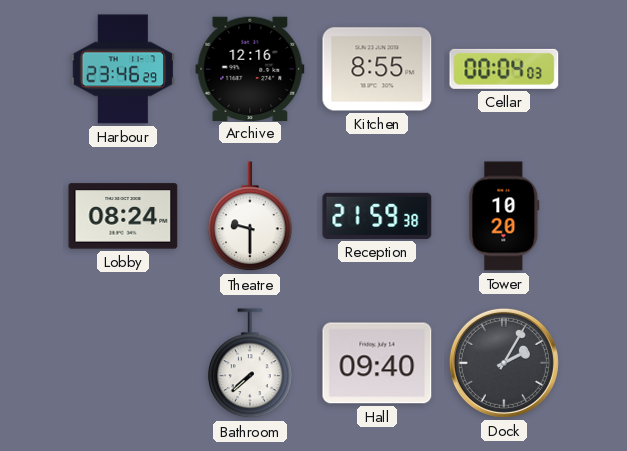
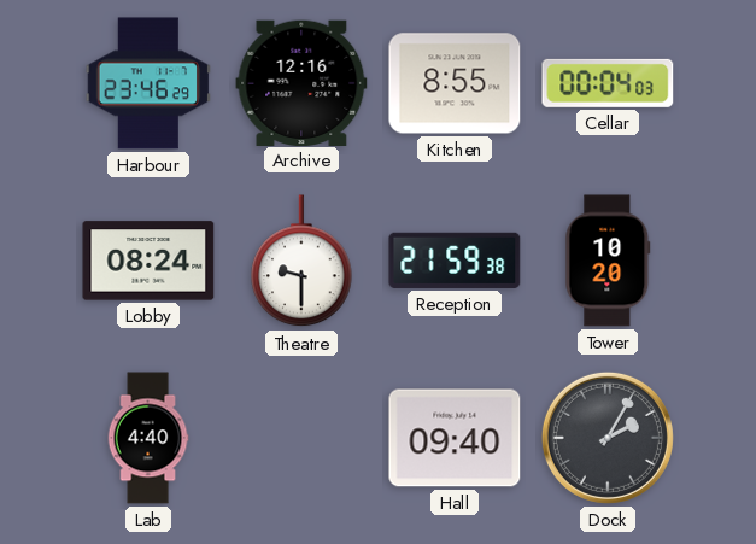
Lab: none -> 4:40 (148, 438)
Bathroom: 7:38 -> none (250, 364)
